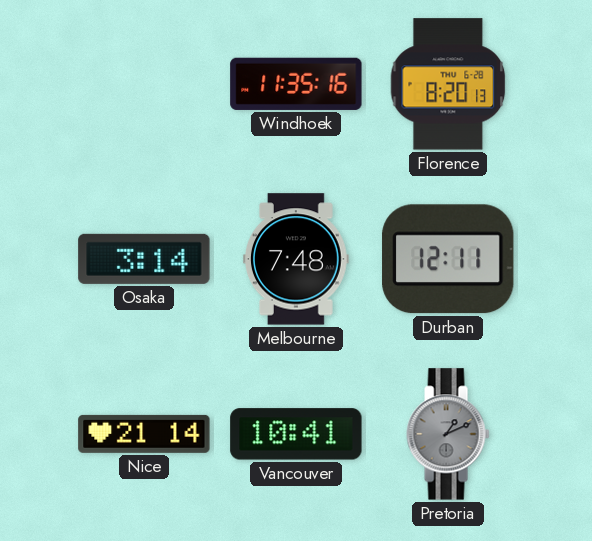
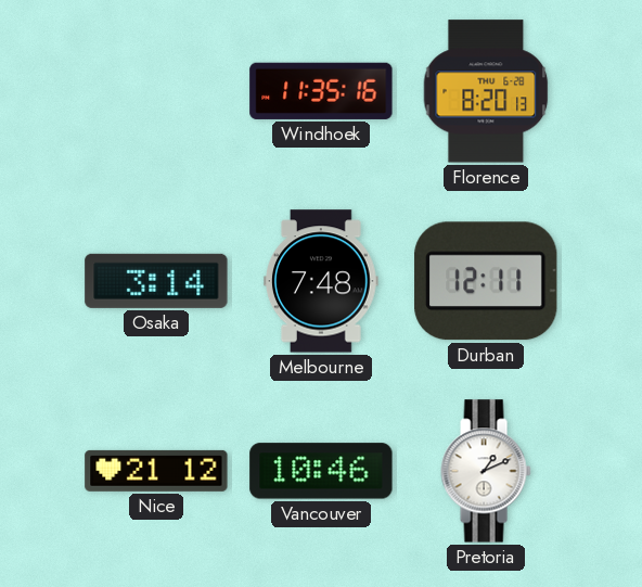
Nice: 21:14 -> 21:12 (156, 471)
Vancouver: 10:41 -> 10:46 (321, 471)
Pretoria dial: grey -> white (486, 471)
